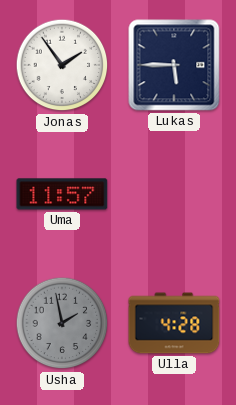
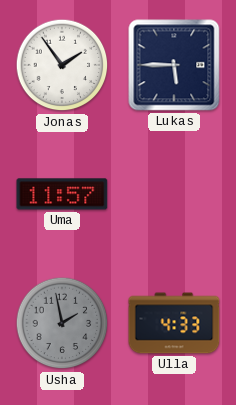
Ulla: 4:28 -> 4:33 (174, 323)
